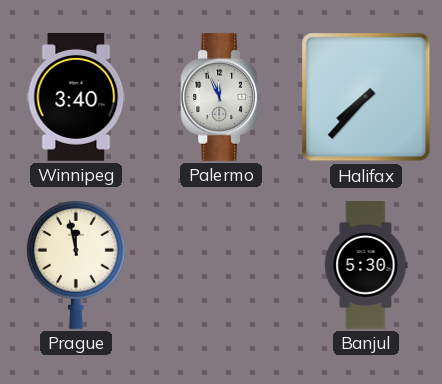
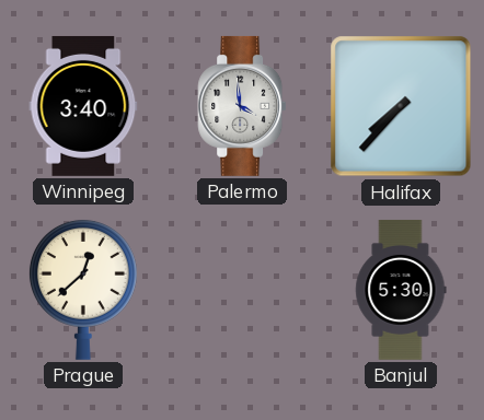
Palermo: 11:56 -> 3:59 (242, 106)
Prague: 11:58 -> 12:38 (83, 289)
